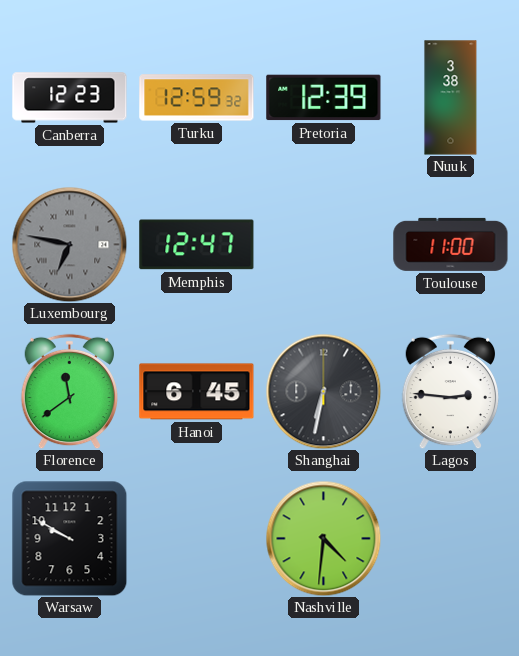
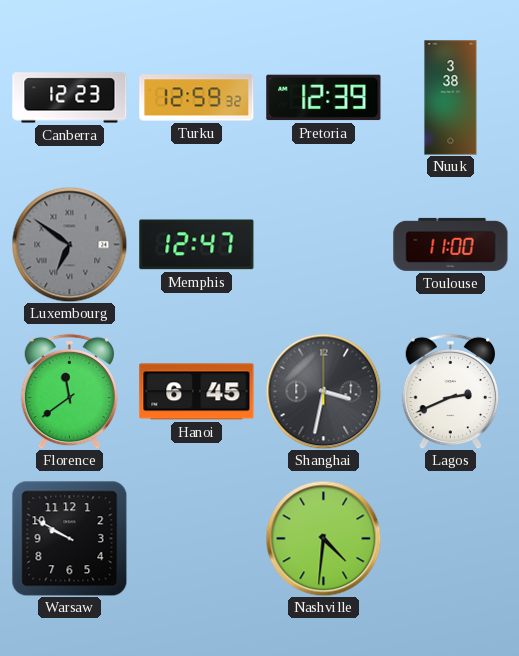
Luxembourg: 6:47 -> 6:51 (69, 244)
Shanghai: 6:32 -> 3:32 (323, 391)
Lagos: 2:46 -> 2:41 (451, 391)
